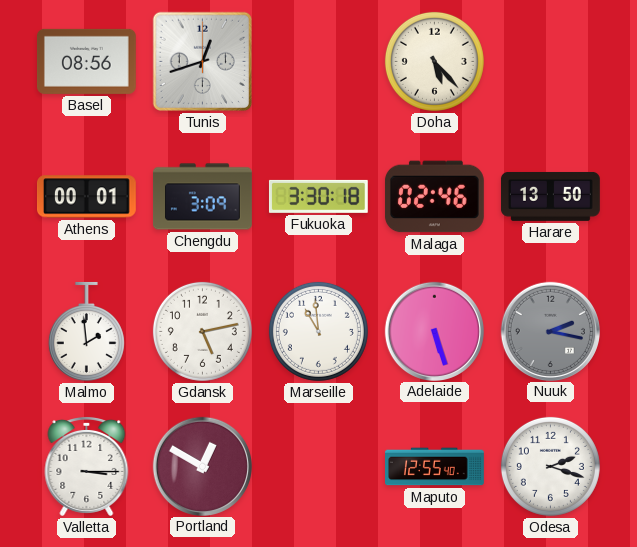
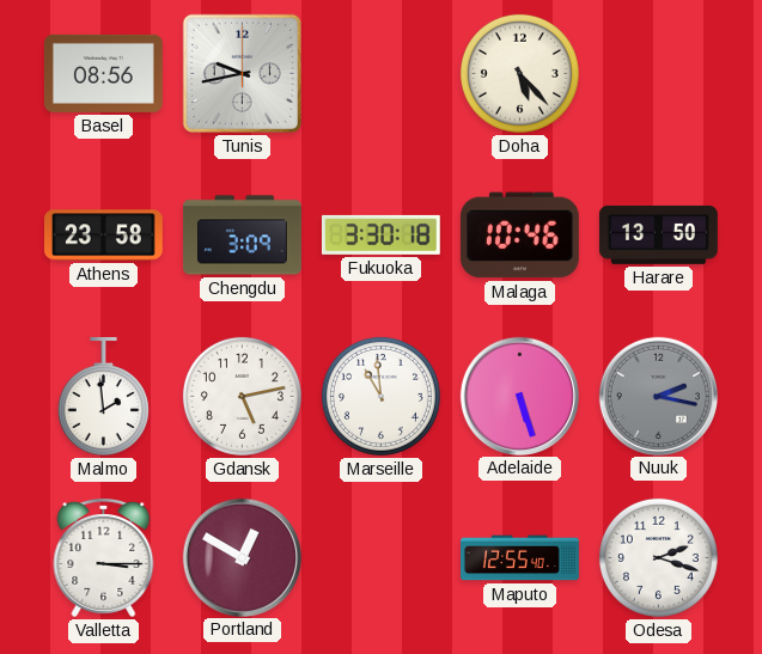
Tunis: 12:42 -> 9:43 (242, 73)
Athens: 00:01 -> 23:58 (104, 236)
Malaga: 02:46 -> 10:46 (519, 236)
